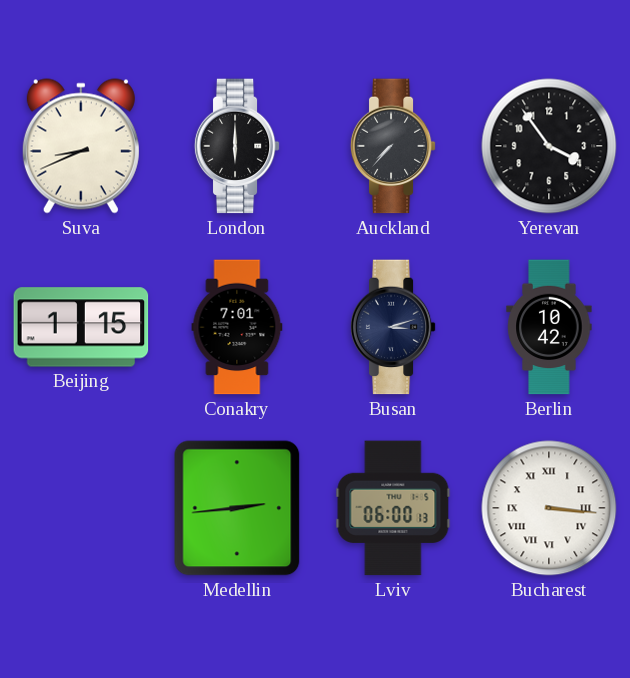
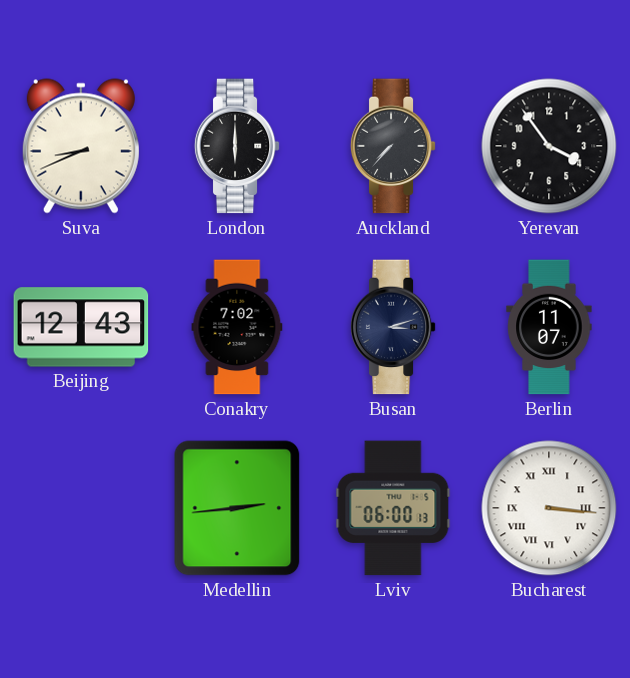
Beijing: 1:15 -> 12:43 (81, 327)
Conakry: 7:01 -> 7:02 (237, 327)
Berlin: 10:42 -> 11:07 (549, 327)
